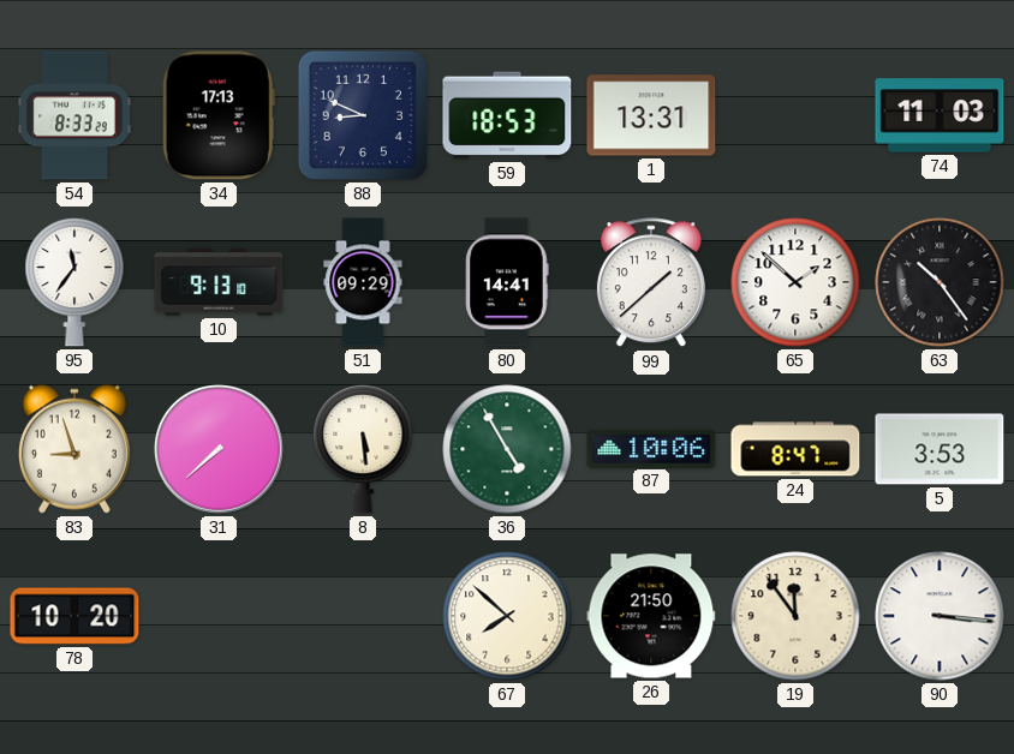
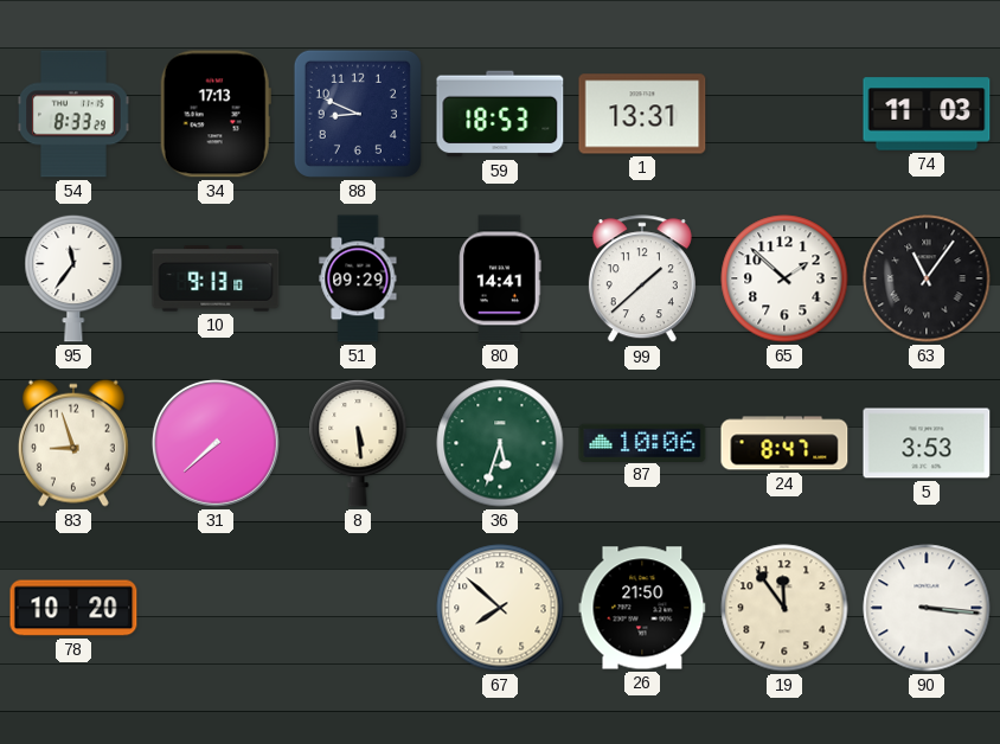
63: 10:24 -> 11:06 (927, 278)
36: 4:55 -> 5:33 (500, 443)
